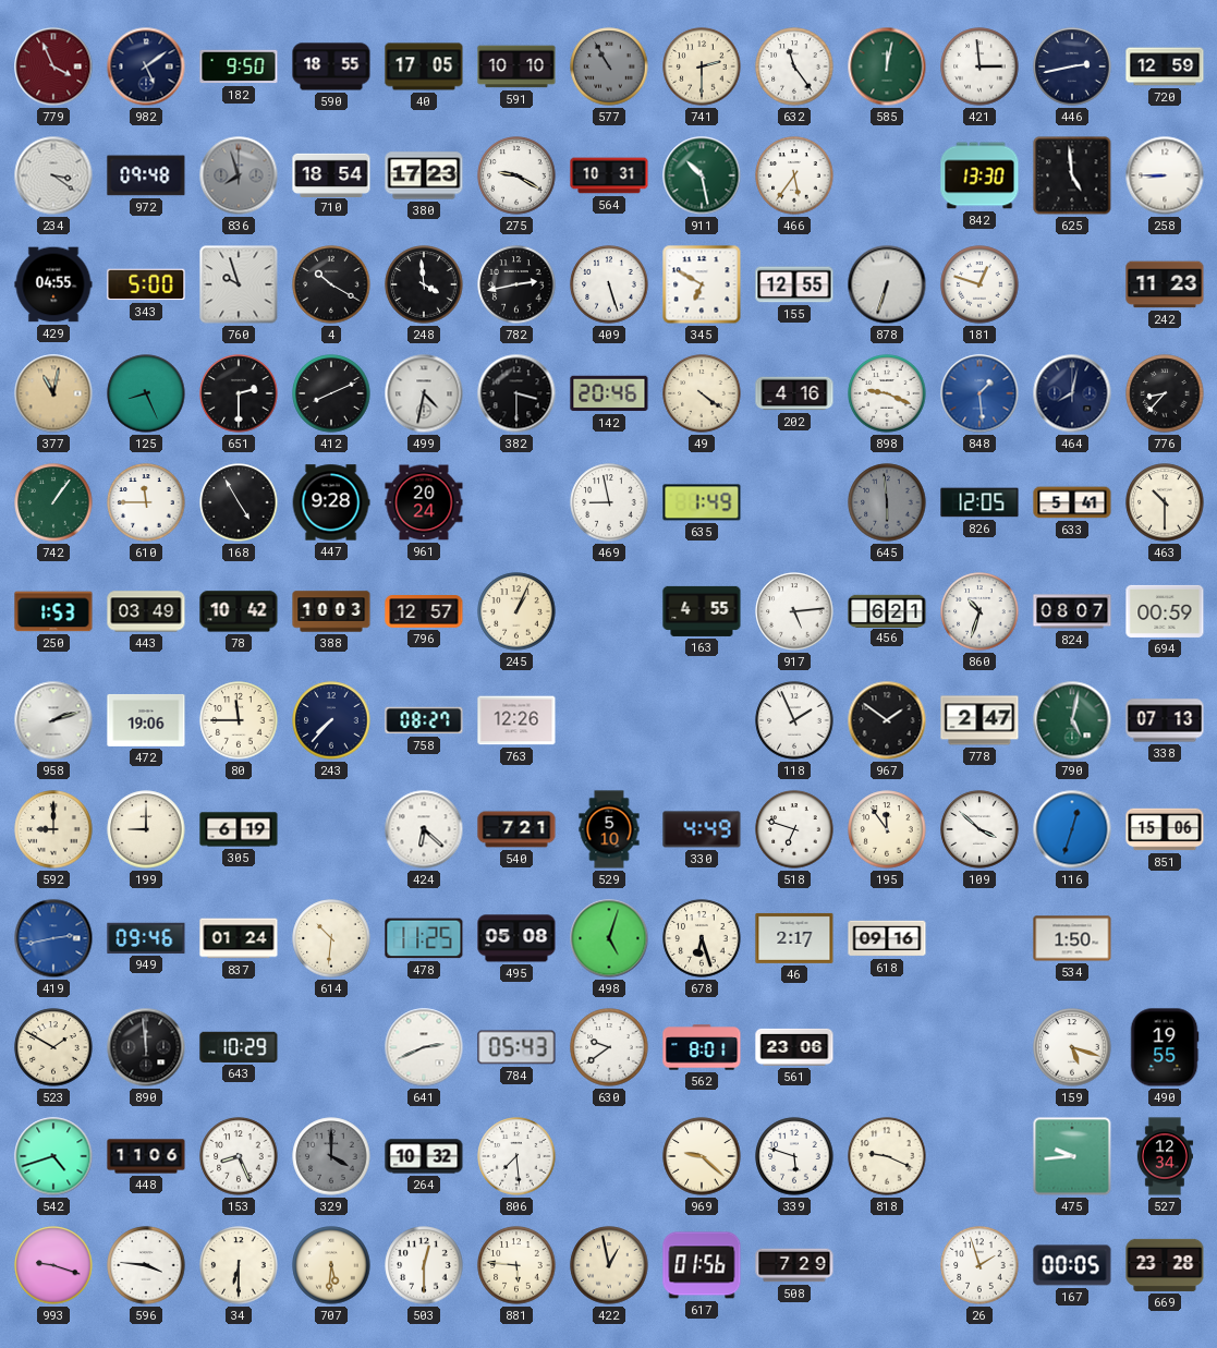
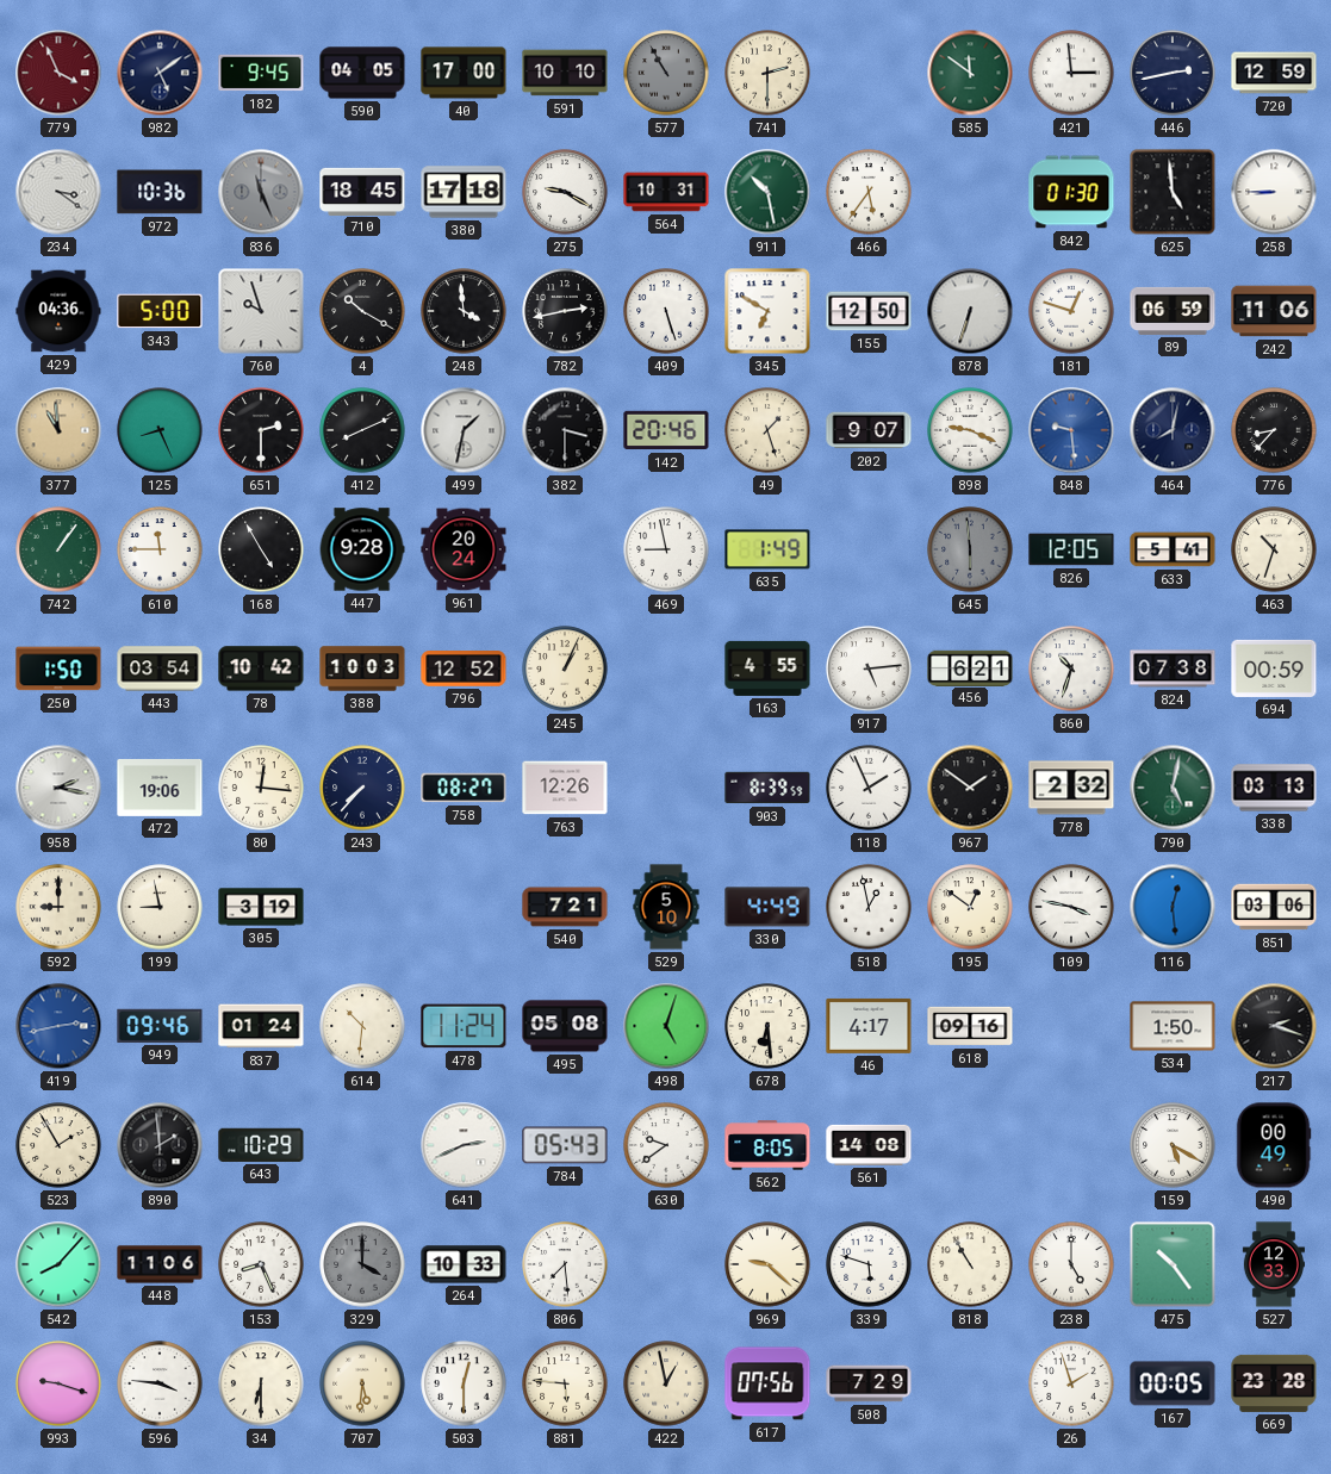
182: 9:50 -> 9:45 (261, 73)
590: 18:55 -> 04:05 (362, 73)
40: 17:05 -> 17:00 (464, 73)
632: 11:24 -> none (794, 66)
585: 12:02 -> 11:51 (970, 73)
972: 09:48 -> 10:36 (160, 192)
836: 7:57 -> 11:26 (261, 192)
710: 18:54 -> 18:45 (362, 191)
380: 17:23 -> 17:18 (464, 192)
842: 13:30 -> 01:30 (1071, 192)
429: 04:55 -> 04:36 (58, 311)
155: 12:55 -> 12:50 (869, 311)
89: none -> 06:59 (1173, 311)
242: 11:23 -> 11:06 (1274, 311)
377: 11:02 -> 10:59 (58, 430)
499: 4:32 -> 1:32 (464, 430)
49: 4:21 -> 1:27 (767, 430)
202: 4:16 -> 9:07 (869, 430)
848: 1:29 -> 9:29 (1071, 430)
463: 10:30 -> 10:33 (1274, 549)
250: 1:53 -> 1:50 (58, 668)
443: 03:49 -> 03:54 (160, 668)
796: 12:57 -> 12:52 (464, 670)
824: 08:07 -> 07:38 (1173, 668)
958: 2:12 -> 2:17 (58, 788)
80: 11:45 -> 12:16 (261, 788)
903: none -> 8:39 (767, 788)
778: 2:47 -> 2:32 (1071, 788)
338: 07:13 -> 03:13 (1274, 788)
199: 9:00 -> 8:58 (160, 907)
305: 6:19 -> 3:19 (261, 907)
424: 6:22 -> none (424, 829)
518: 6:48 -> 12:58 (869, 907)
195: 11:54 -> 12:51 (970, 907)
109: 3:52 -> 3:47 (1071, 907)
116: 12:33 -> 12:29 (1173, 907)
851: 15:06 -> 03:06 (1274, 907)
478: 11:25 -> 11:24 (464, 1026)
678: 6:27 -> 6:29 (767, 1026)
46: 2:17 -> 4:17 (869, 1026)
217: none -> 2:18 (1274, 1026)
523: 1:50 -> 1:55 (58, 1145)
890: 11:59 -> 1:59 (160, 1145)
562: 8:01 -> 8:05 (767, 1145)
561: 23:06 -> 14:08 (869, 1145)
159: 5:18 -> 5:20 (1173, 1145)
490: 19:55 -> 00:49 (1274, 1145)
542: 4:42 -> 8:07 (58, 1264)
264: 10:32 -> 10:33 (464, 1264)
818: 9:19 -> 10:55 (970, 1264)
238: none -> 5:00 (1071, 1264)
475: 9:44 -> 10:24 (1173, 1264)
527: 12:34 -> 12:33 (1273, 1264)
617: 01:56 -> 07:56 (767, 1383)
